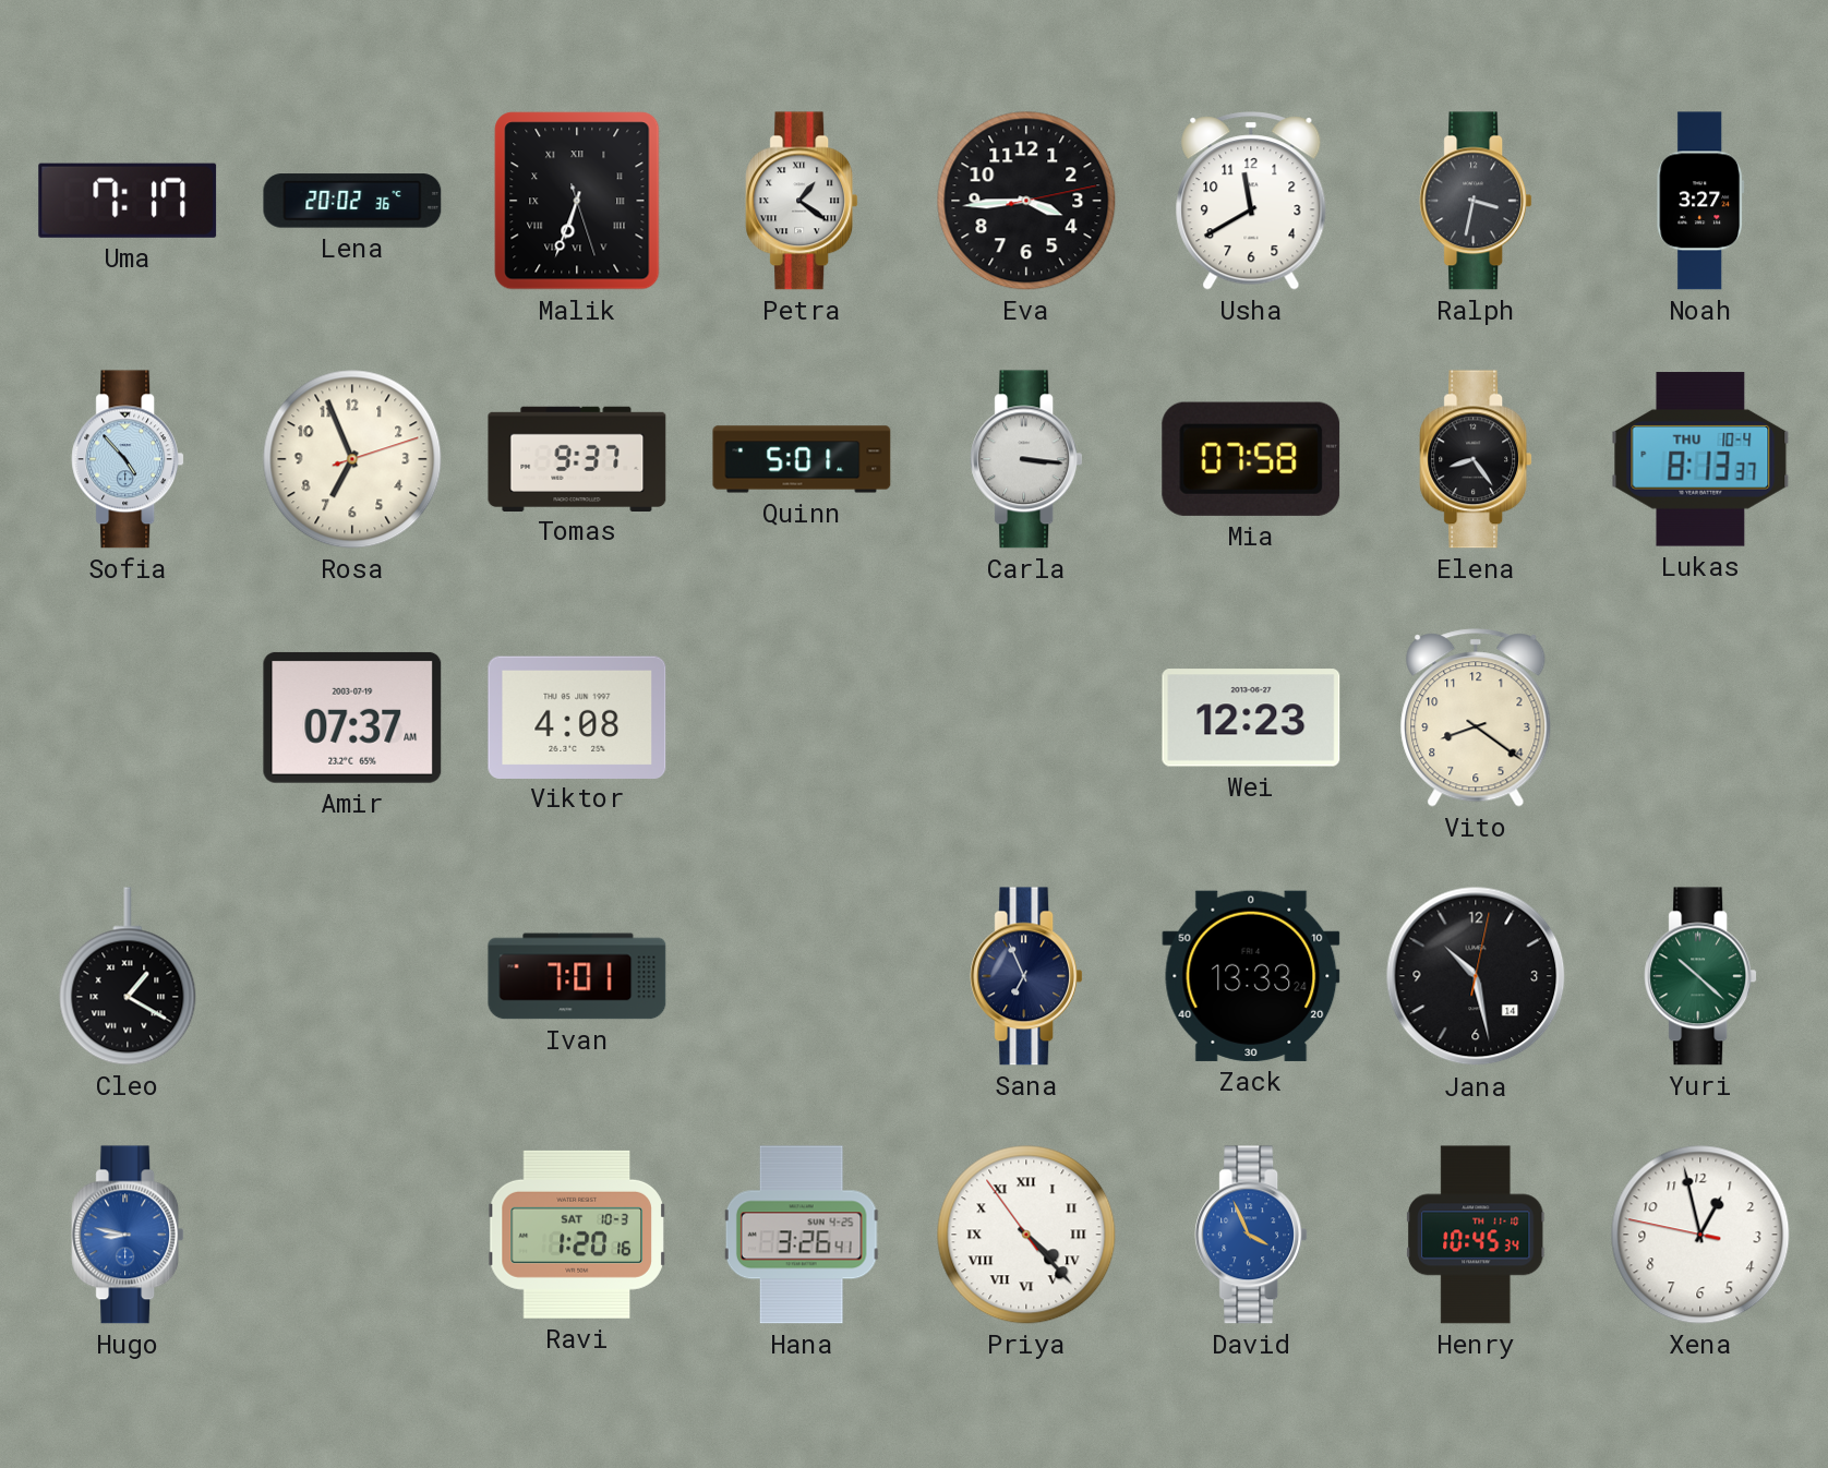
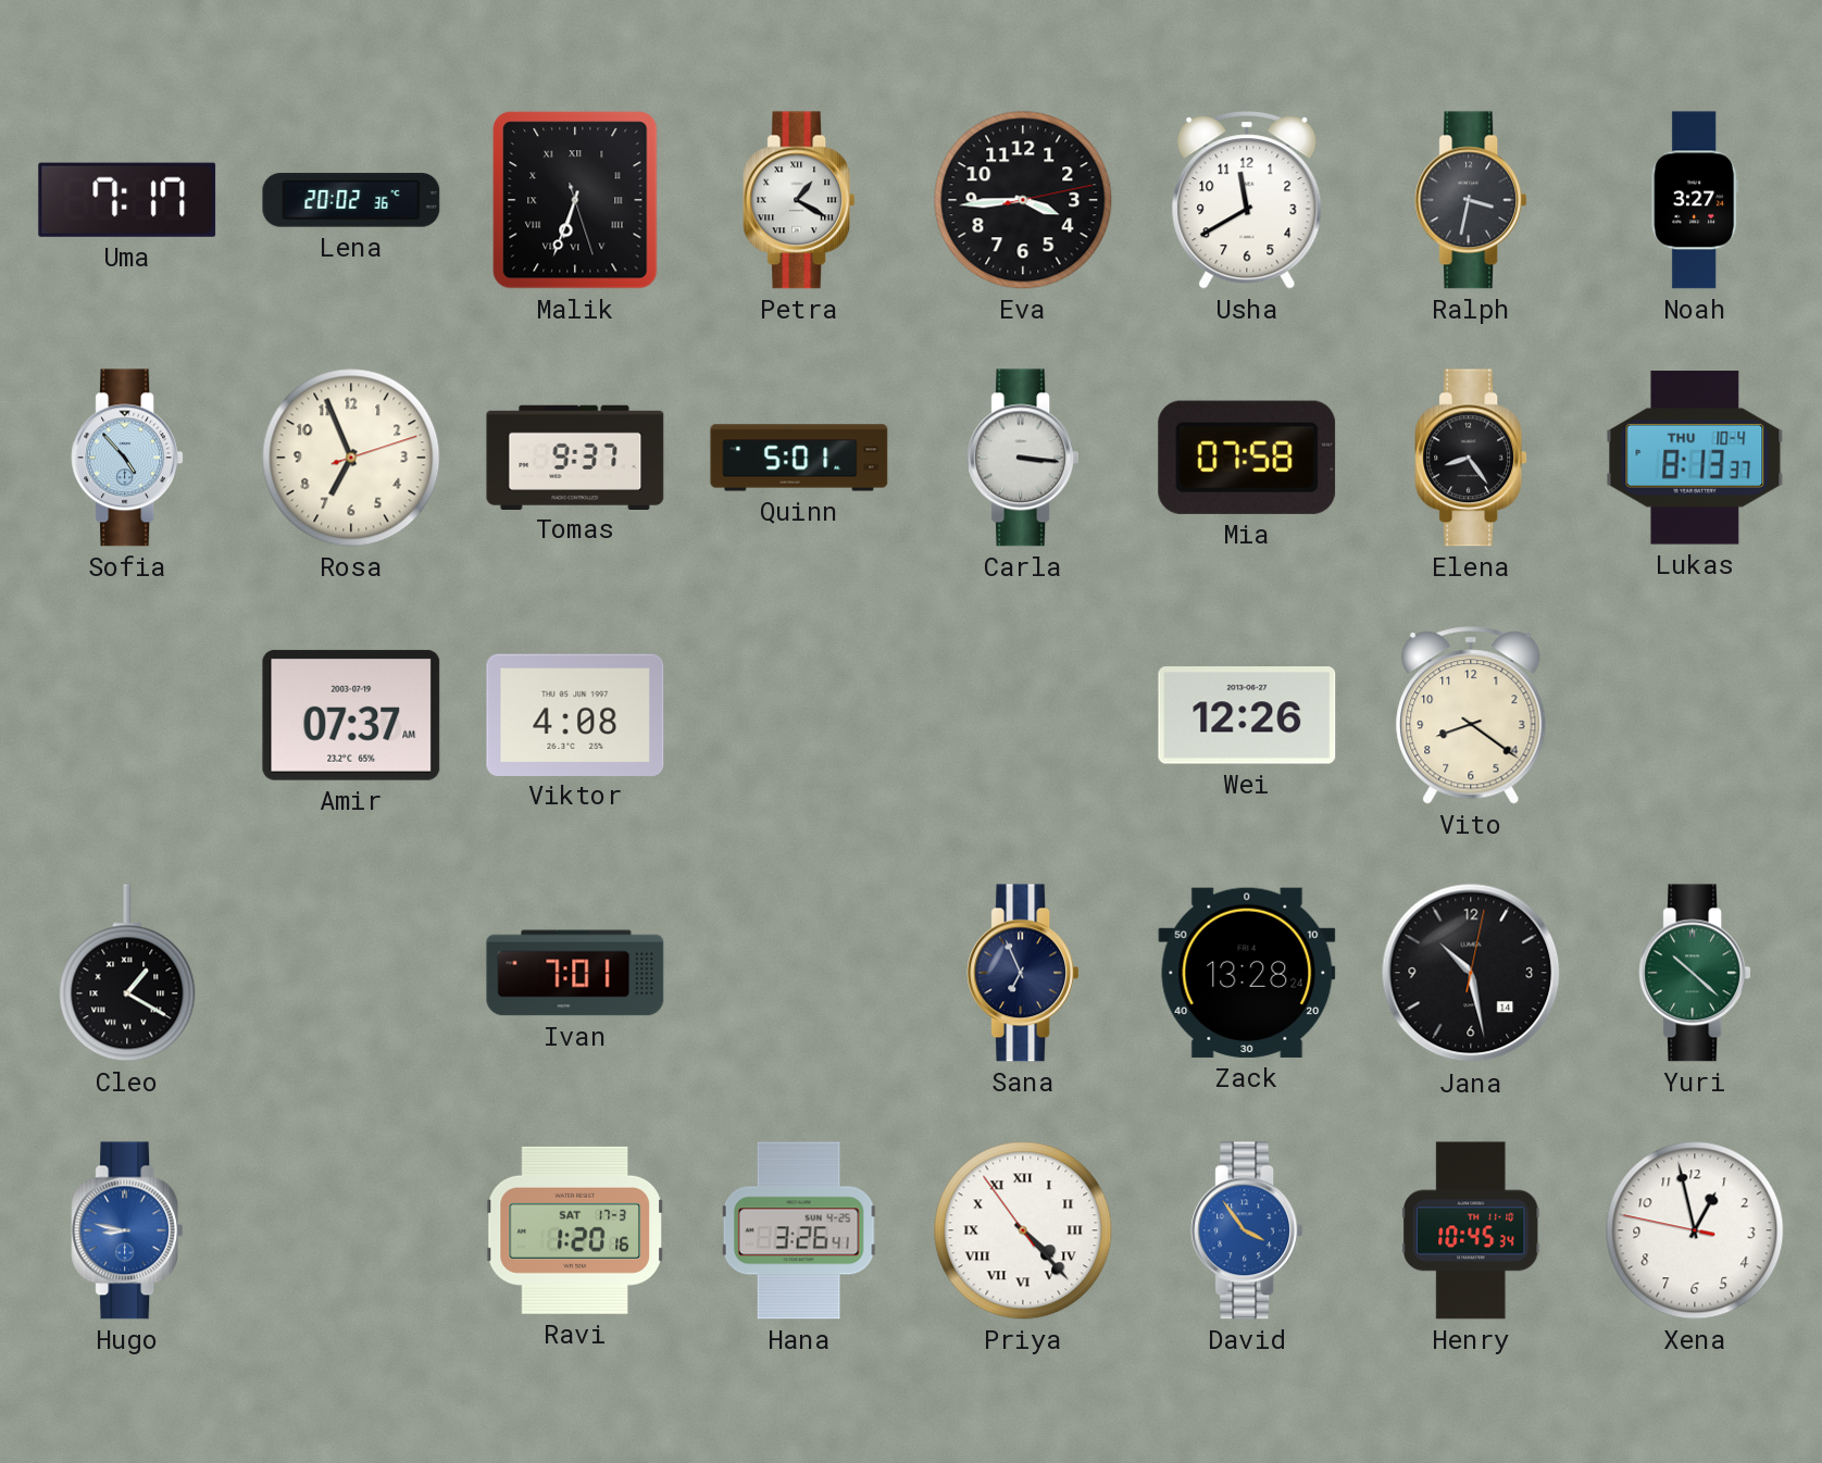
Petra: 1:21 -> 1:20 (799, 200)
Wei: 12:23 -> 12:26 (1247, 715)
Zack: 13:33 -> 13:28 (1247, 973)
Ravi date: SAT 10-3 -> SAT 17-3 (575, 1230)
David: 3:56 -> 3:54 (1247, 1230)
